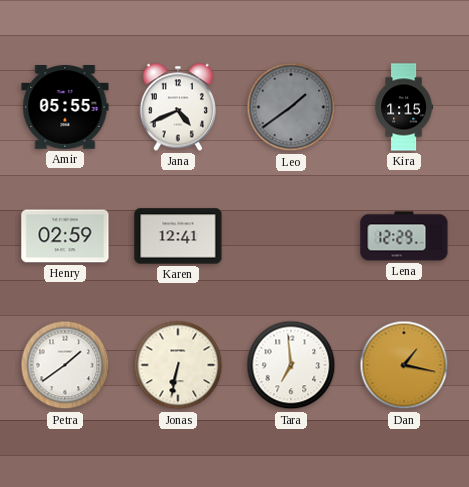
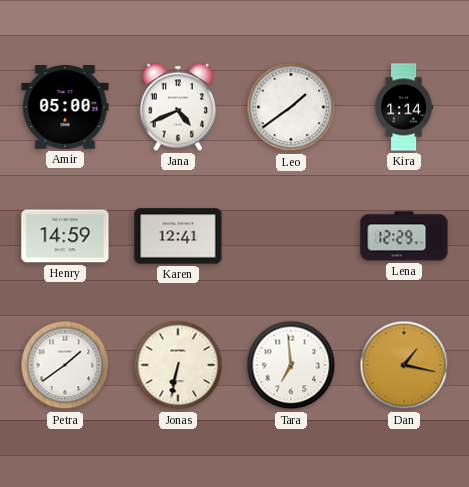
Amir: 05:55 -> 05:00 (65, 108)
Leo dial: grey -> white (291, 107)
Kira: 1:15 -> 1:14 (404, 107)
Henry: 02:59 -> 14:59 (65, 236)
